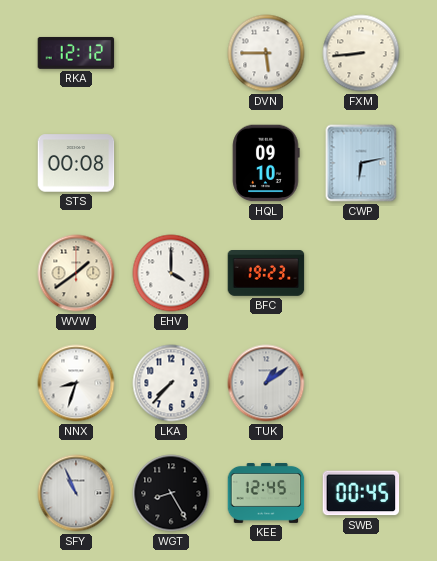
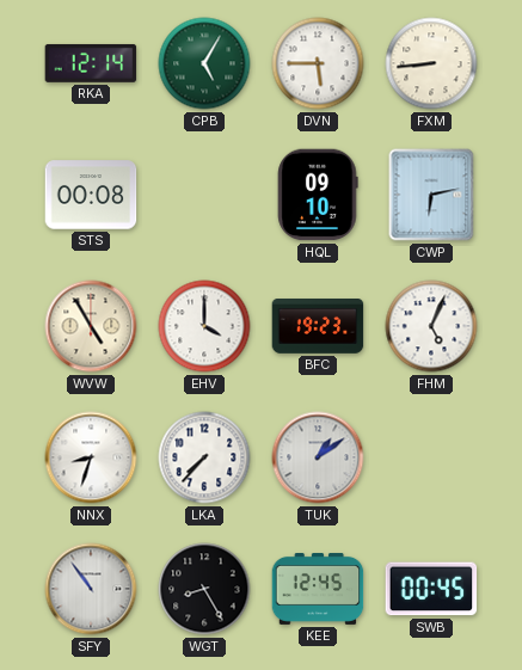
RKA: 12:12 -> 12:14 (91, 63)
CPB: none -> 5:05 (204, 63)
WVW: 1:39 -> 4:55 (91, 326)
FHM: none -> 5:04 (431, 326)
SFY: 10:56 -> 10:54 (91, 589)
